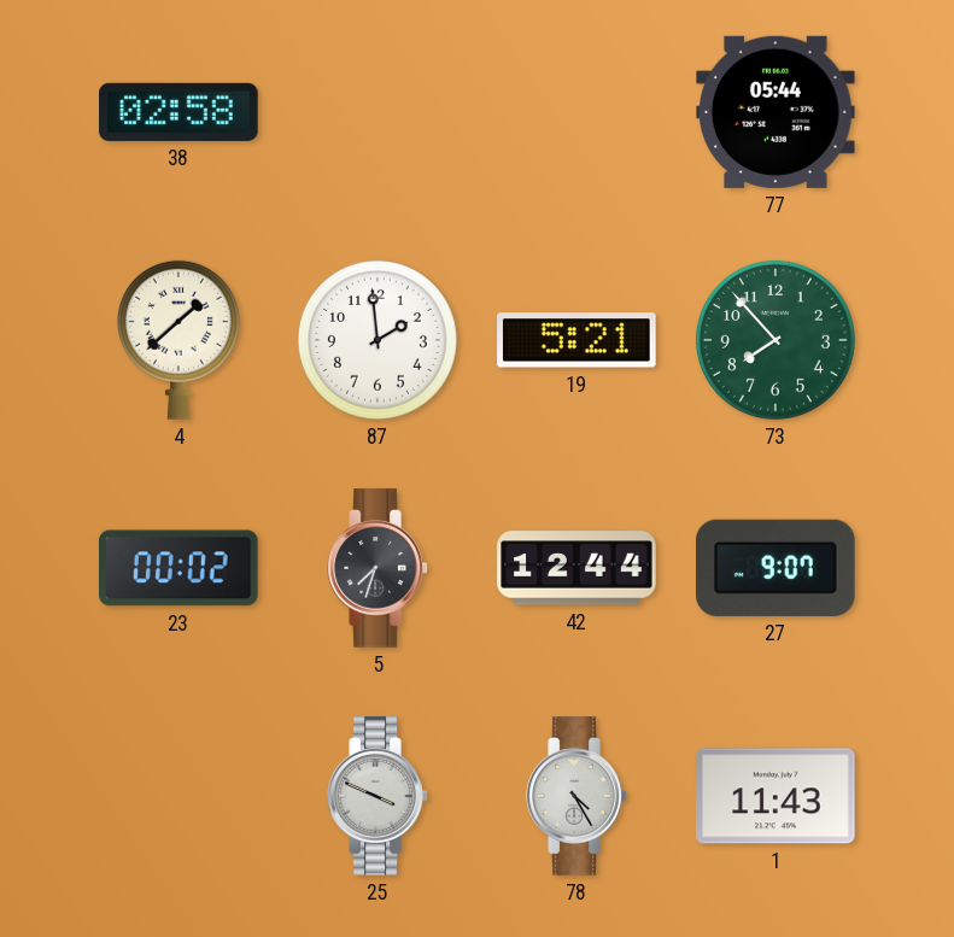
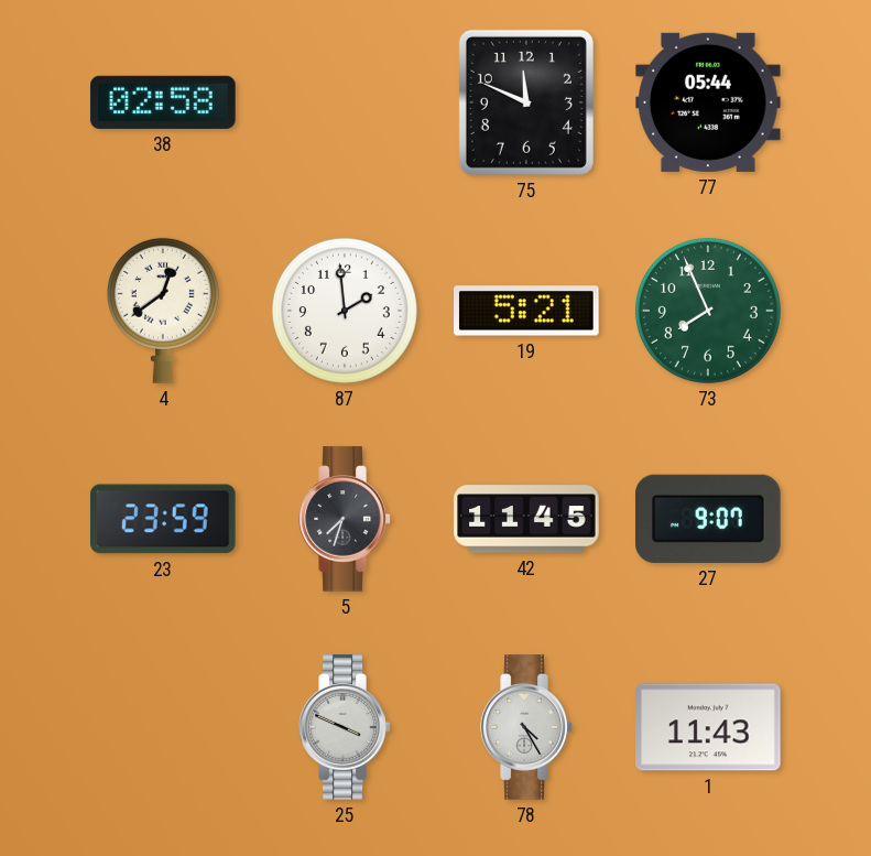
75: none -> 11:49 (526, 102)
4: 1:38 -> 12:39 (163, 311)
73: 7:53 -> 7:56 (708, 311)
23: 00:02 -> 23:59 (164, 519)
42: 12:44 -> 11:45 (526, 519)
